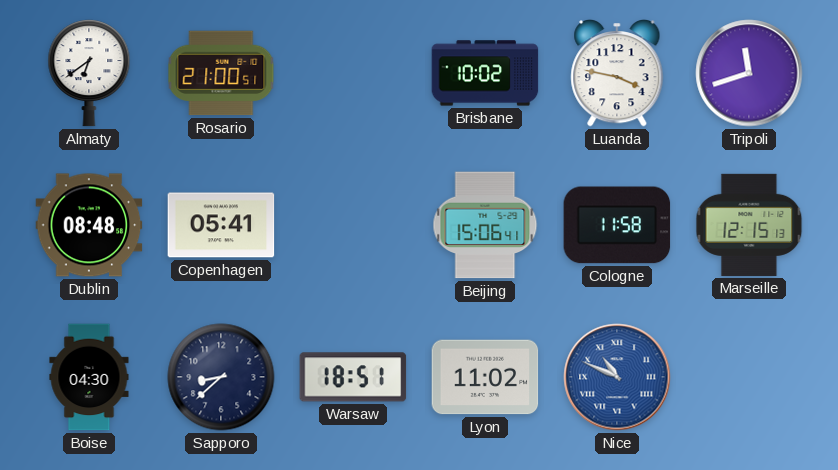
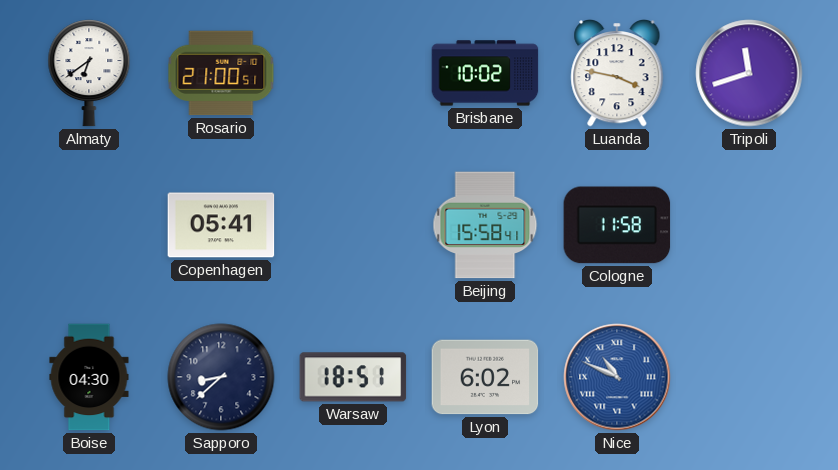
Dublin: 08:48 -> none (89, 225)
Beijing: 15:06 -> 15:58 (485, 225)
Marseille: 12:15 -> none (749, 225)
Lyon: 11:02 -> 6:02 (485, 377)
